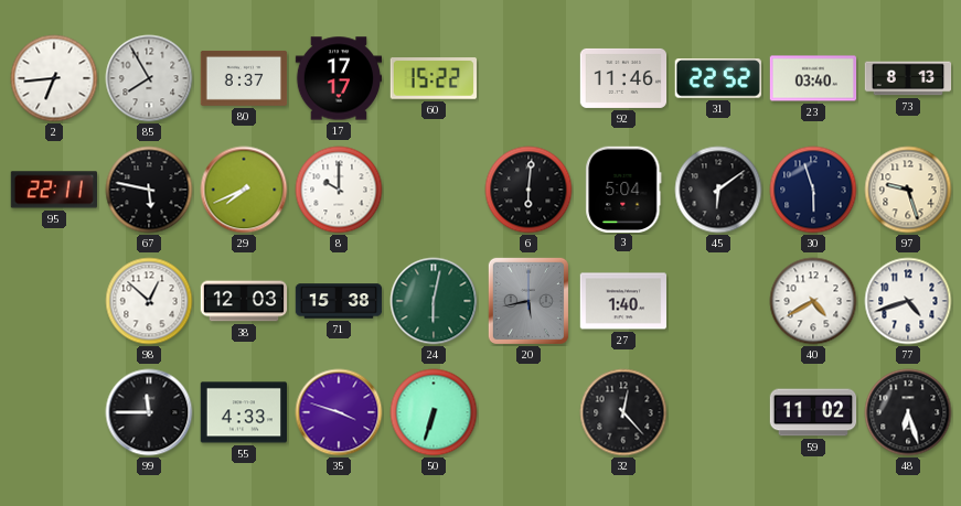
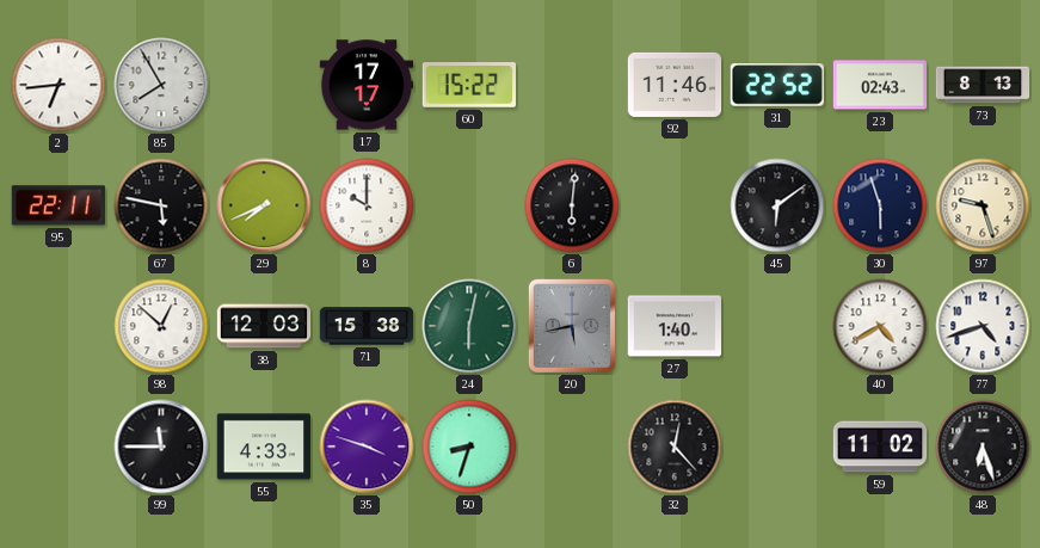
80: 8:37 -> none (244, 78)
23: 03:40 -> 02:43 (880, 85)
3: 5:04 -> none (623, 189)
50: 6:33 -> 8:33 (469, 447)
